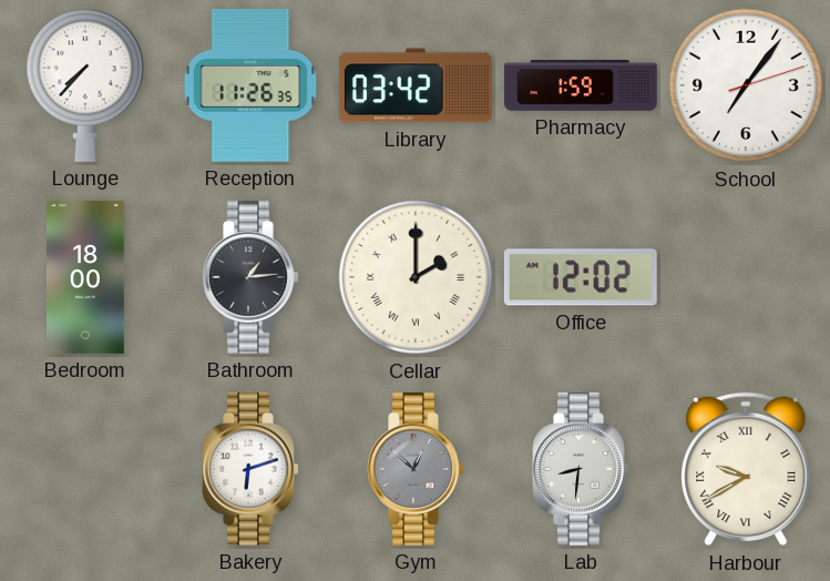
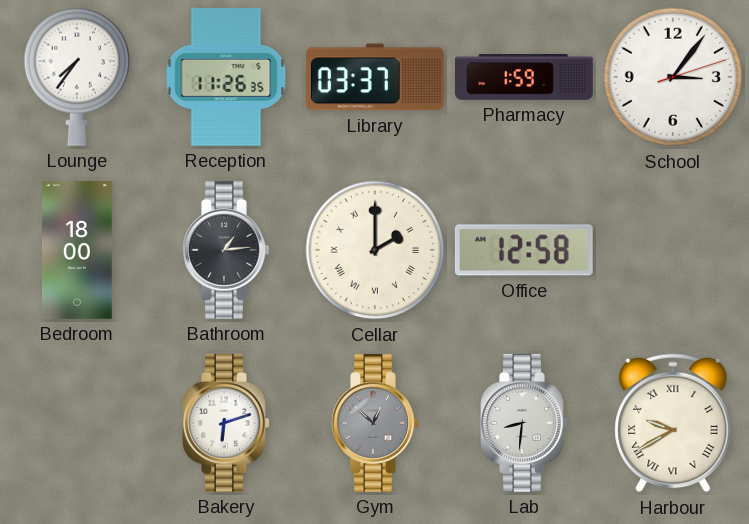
Lounge: 7:37 -> 7:36 (77, 77)
Library: 03:42 -> 03:37 (375, 77)
School: 7:06 -> 3:06 (673, 77)
Office: 12:02 -> 12:58 (524, 250)
